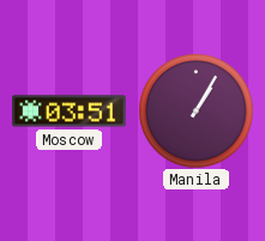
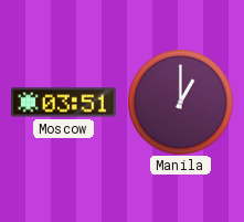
Manila: 1:05 -> 1:00 (180, 102)
